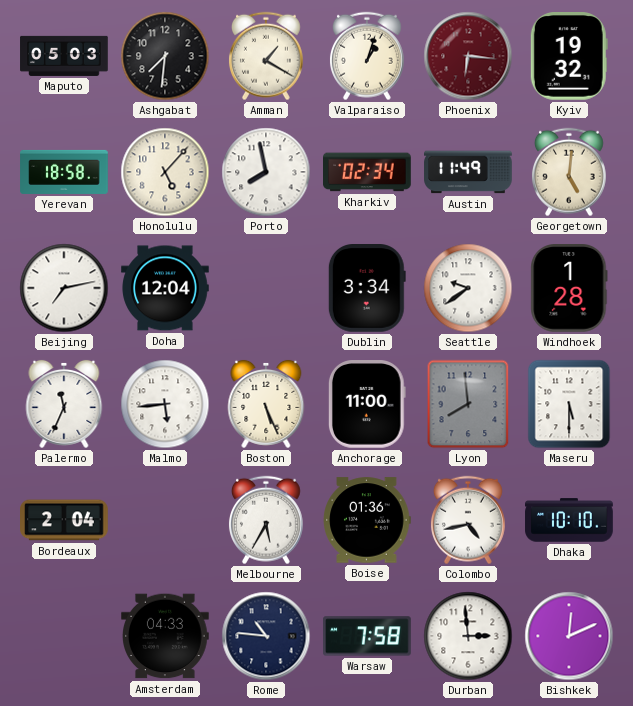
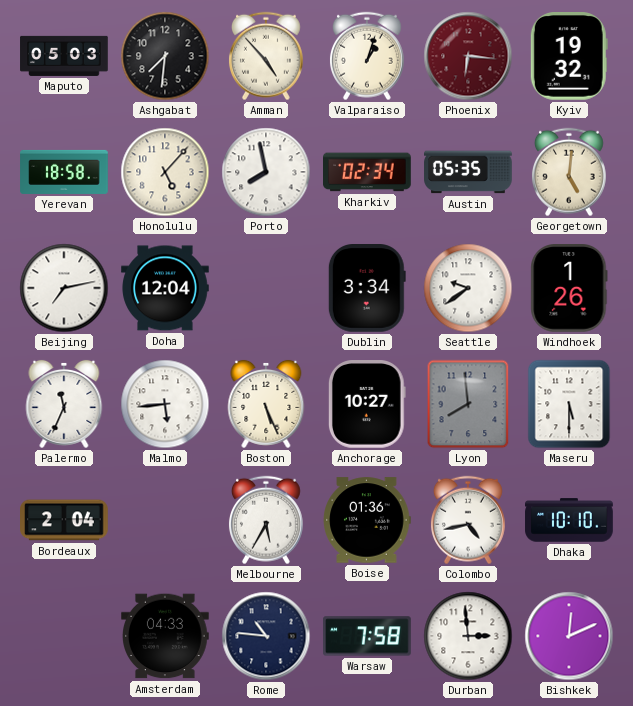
Amman: 1:20 -> 4:53 (266, 56)
Austin: 11:49 -> 05:35 (468, 172)
Windhoek: 1:28 -> 1:26 (569, 289)
Anchorage: 11:00 -> 10:27 (367, 405)
